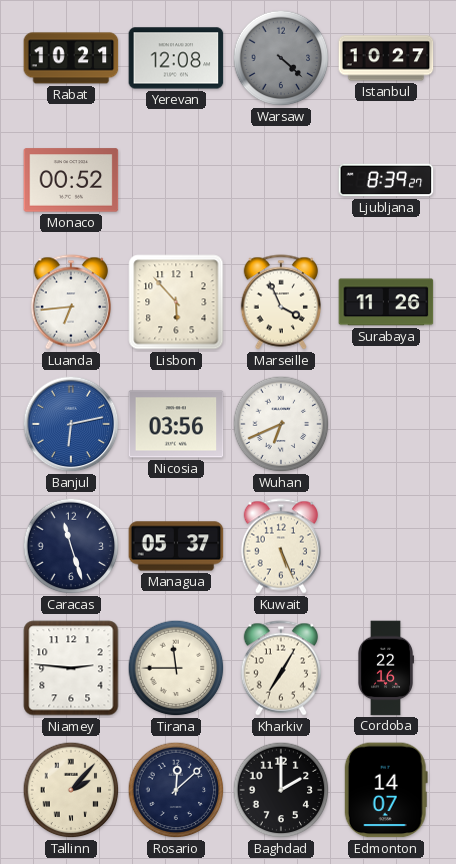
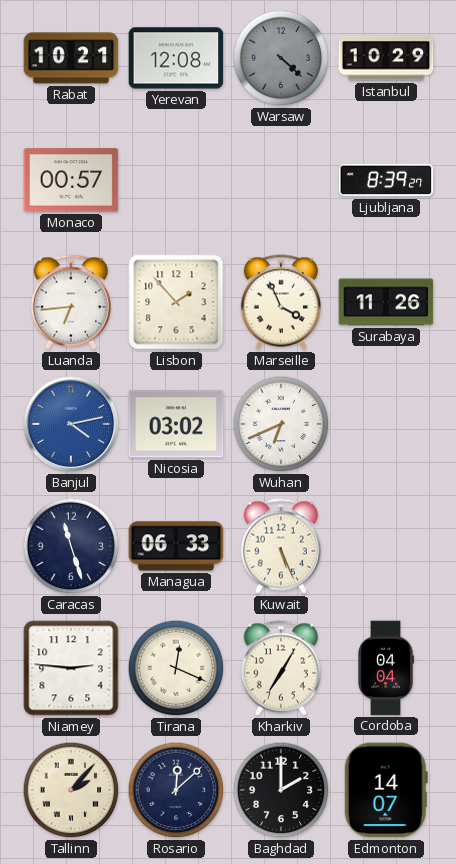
Istanbul: 10:27 -> 10:29 (386, 58)
Monaco: 00:52 -> 00:57 (71, 180)
Lisbon: 5:53 -> 1:53 (176, 302)
Banjul: 6:13 -> 4:13 (71, 424)
Nicosia: 03:56 -> 03:02 (176, 424)
Managua: 05:37 -> 06:33 (176, 546)
Tirana: 11:45 -> 12:19 (176, 668)
Cordoba: 22:16 -> 04:04 (386, 668)
